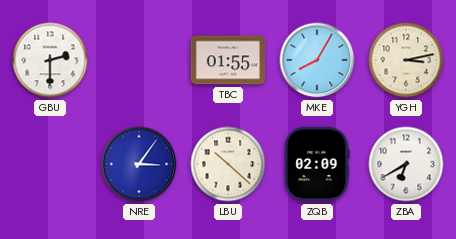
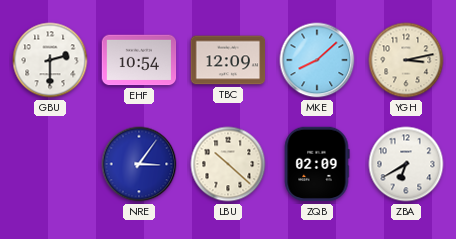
EHF: none -> 10:54 (139, 60)
TBC: 01:55 -> 12:09 (228, 60)
MKE: 8:05 -> 8:08 (317, 60)
